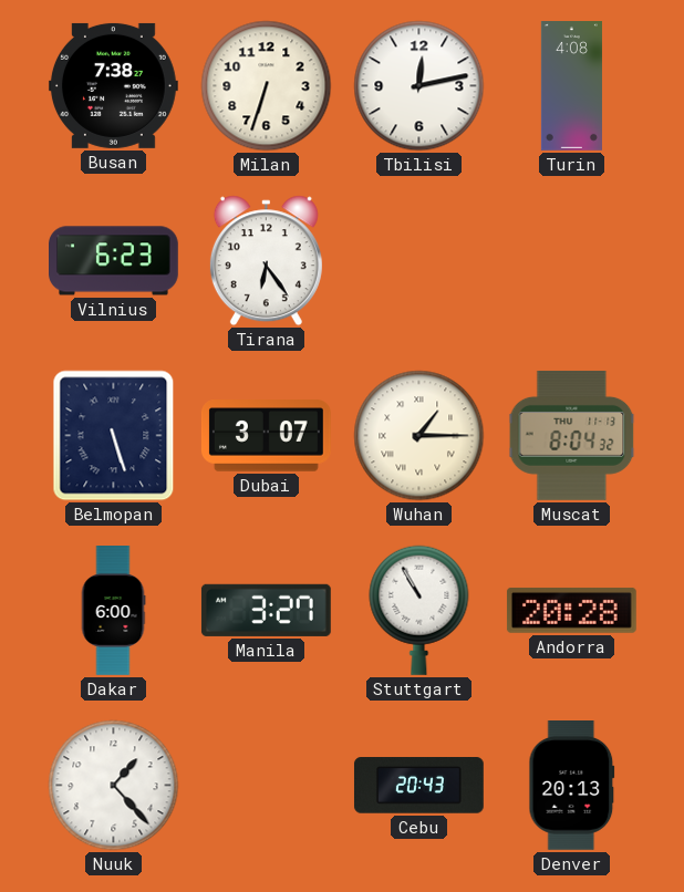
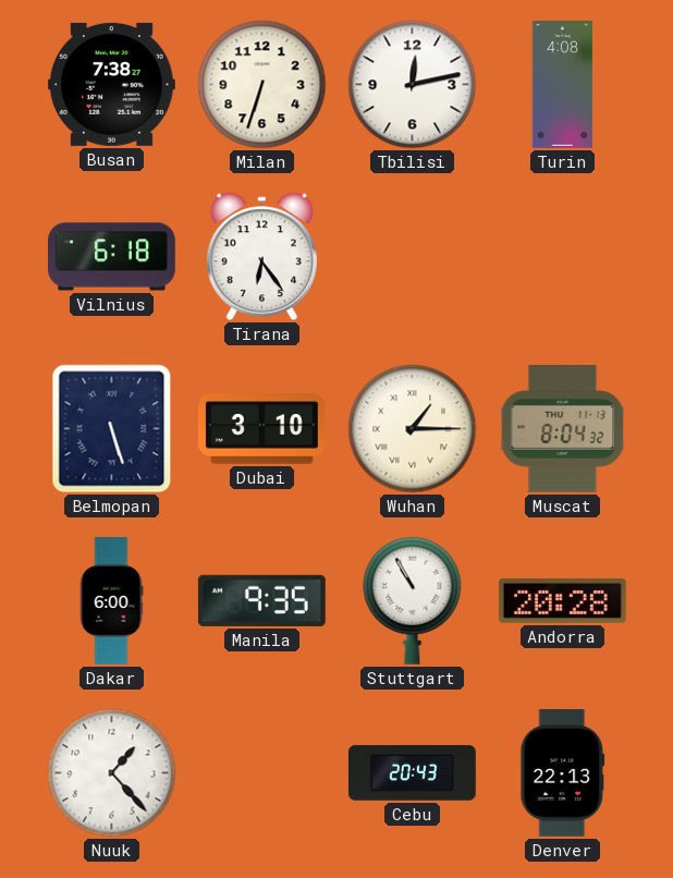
Vilnius: 6:23 -> 6:18 (112, 257)
Dubai: 3:07 -> 3:10 (261, 429)
Manila: 3:27 -> 9:35 (261, 600)
Denver: 20:13 -> 22:13 (563, 773)
